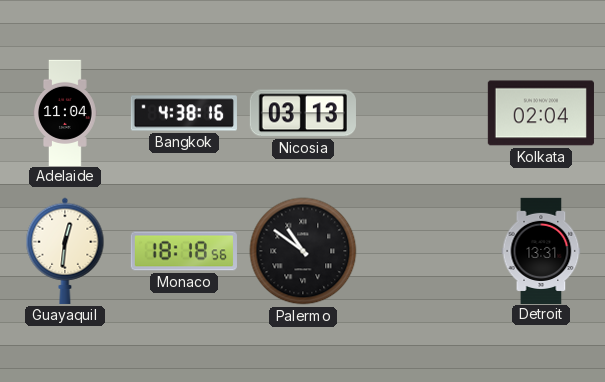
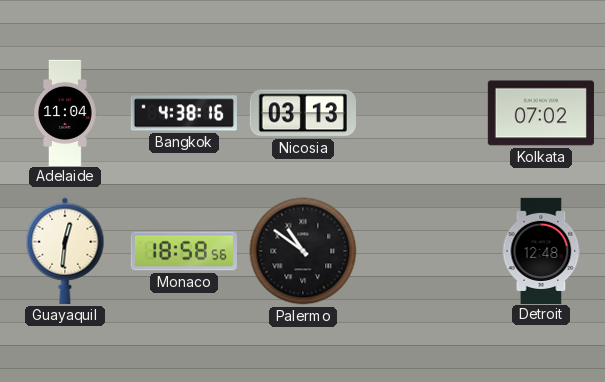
Kolkata: 02:04 -> 07:02 (541, 113)
Monaco: 18:18 -> 18:58 (184, 251)
Detroit: 13:31 -> 12:48 (541, 250)
